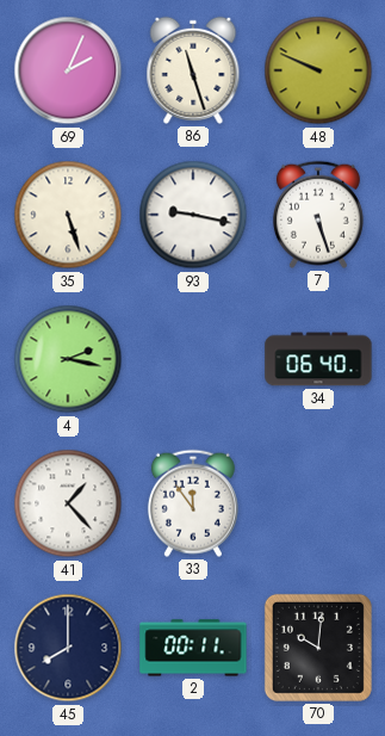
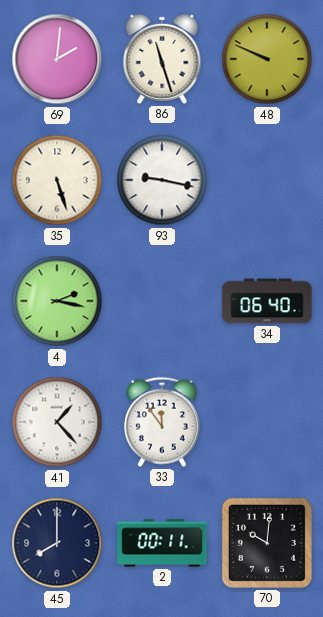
69: 2:04 -> 2:01 (57, 59)
7: 5:27 -> none (318, 215)
